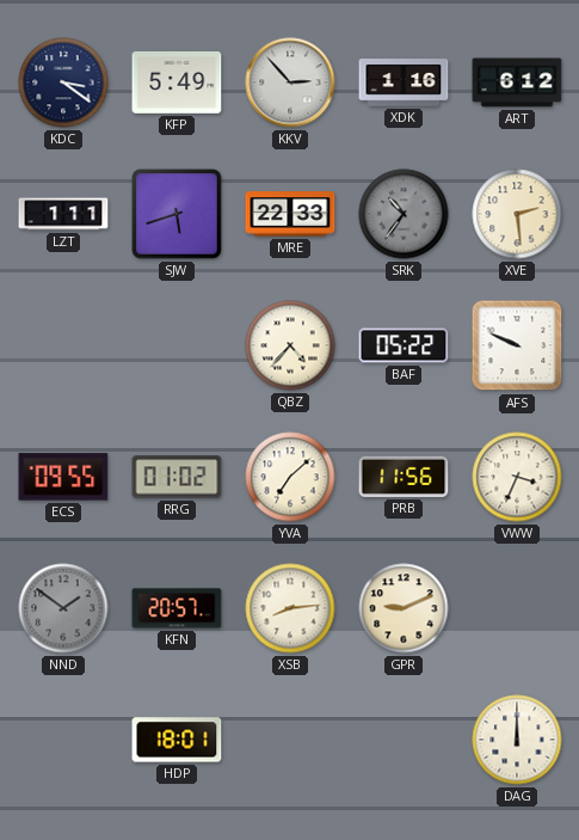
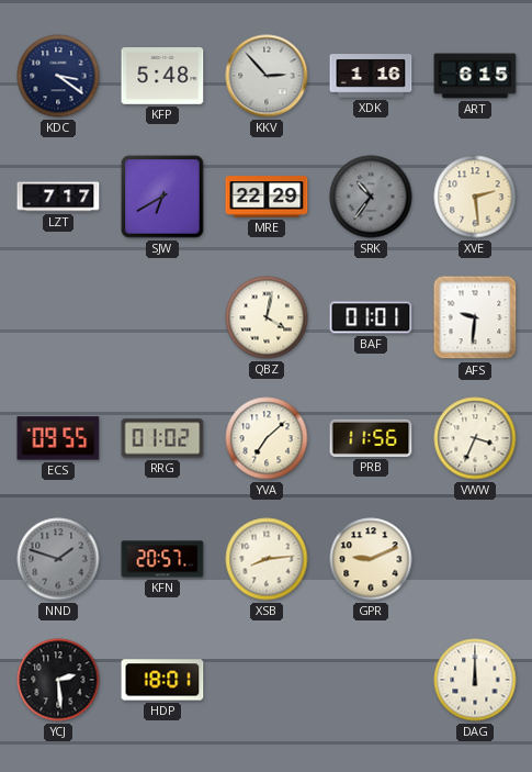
KFP: 5:49 -> 5:48 (162, 77)
ART: 6:12 -> 6:15 (475, 76)
LZT: 1:11 -> 7:17 (58, 197)
SJW: 5:42 -> 6:40 (162, 197)
MRE: 22:33 -> 22:29 (267, 197)
QBZ: 4:37 -> 4:02 (267, 317)
BAF: 05:22 -> 01:01 (371, 317)
AFS: 9:49 -> 9:31 (475, 317)
NND: 1:51 -> 1:48 (58, 559)
YCJ: none -> 2:29 (58, 680)
